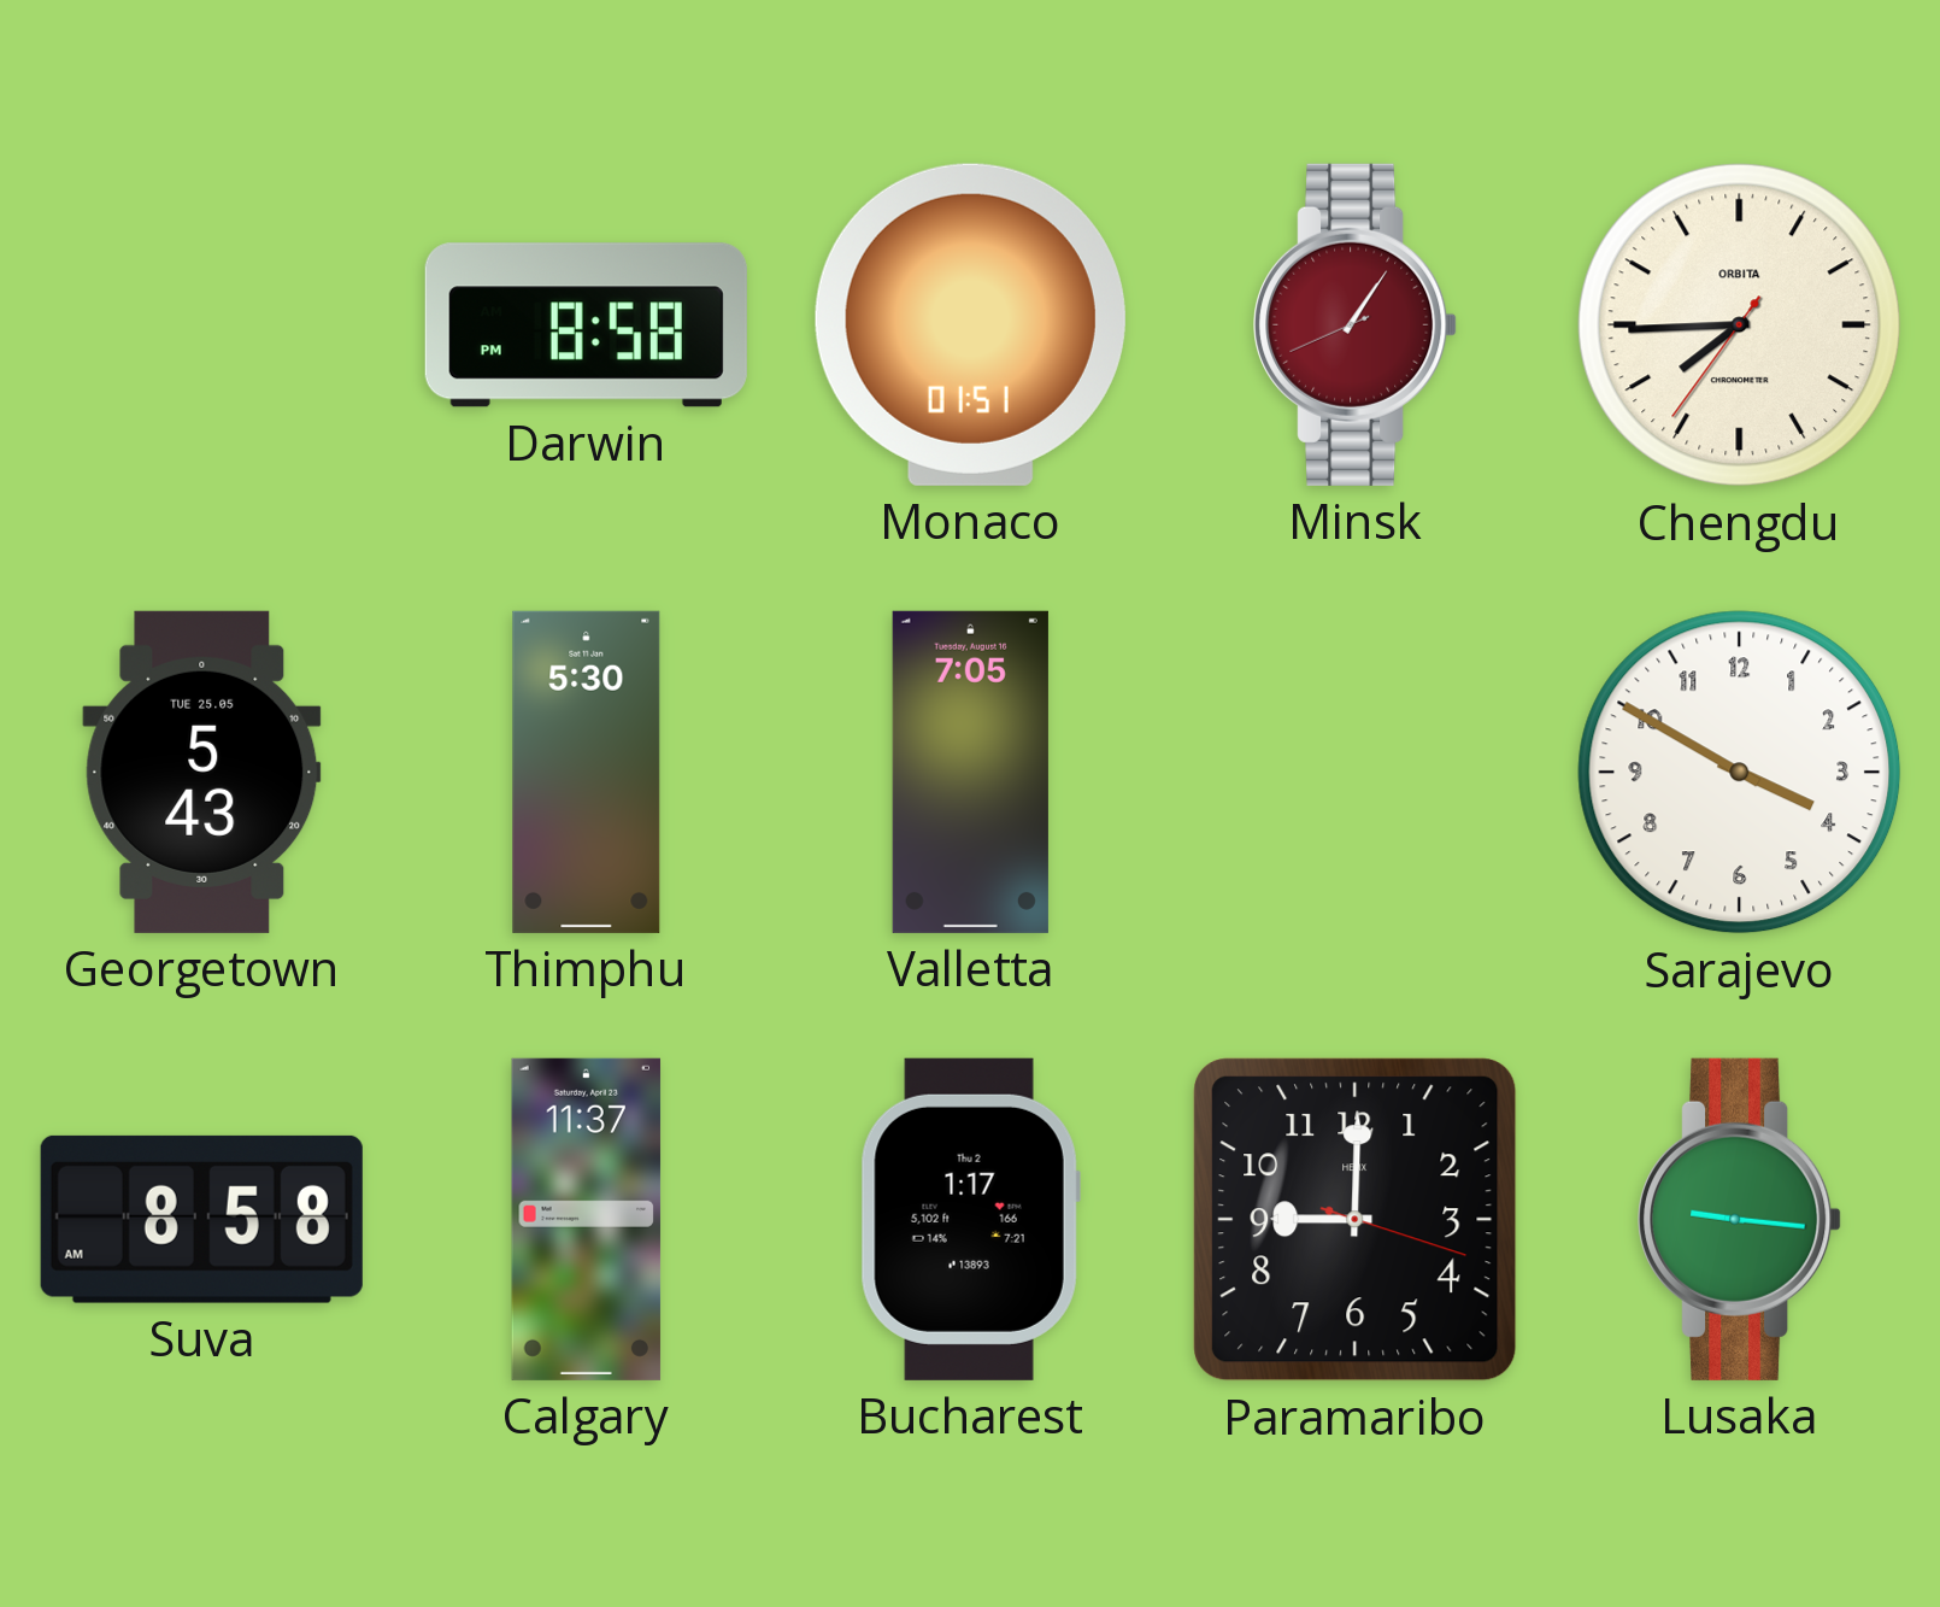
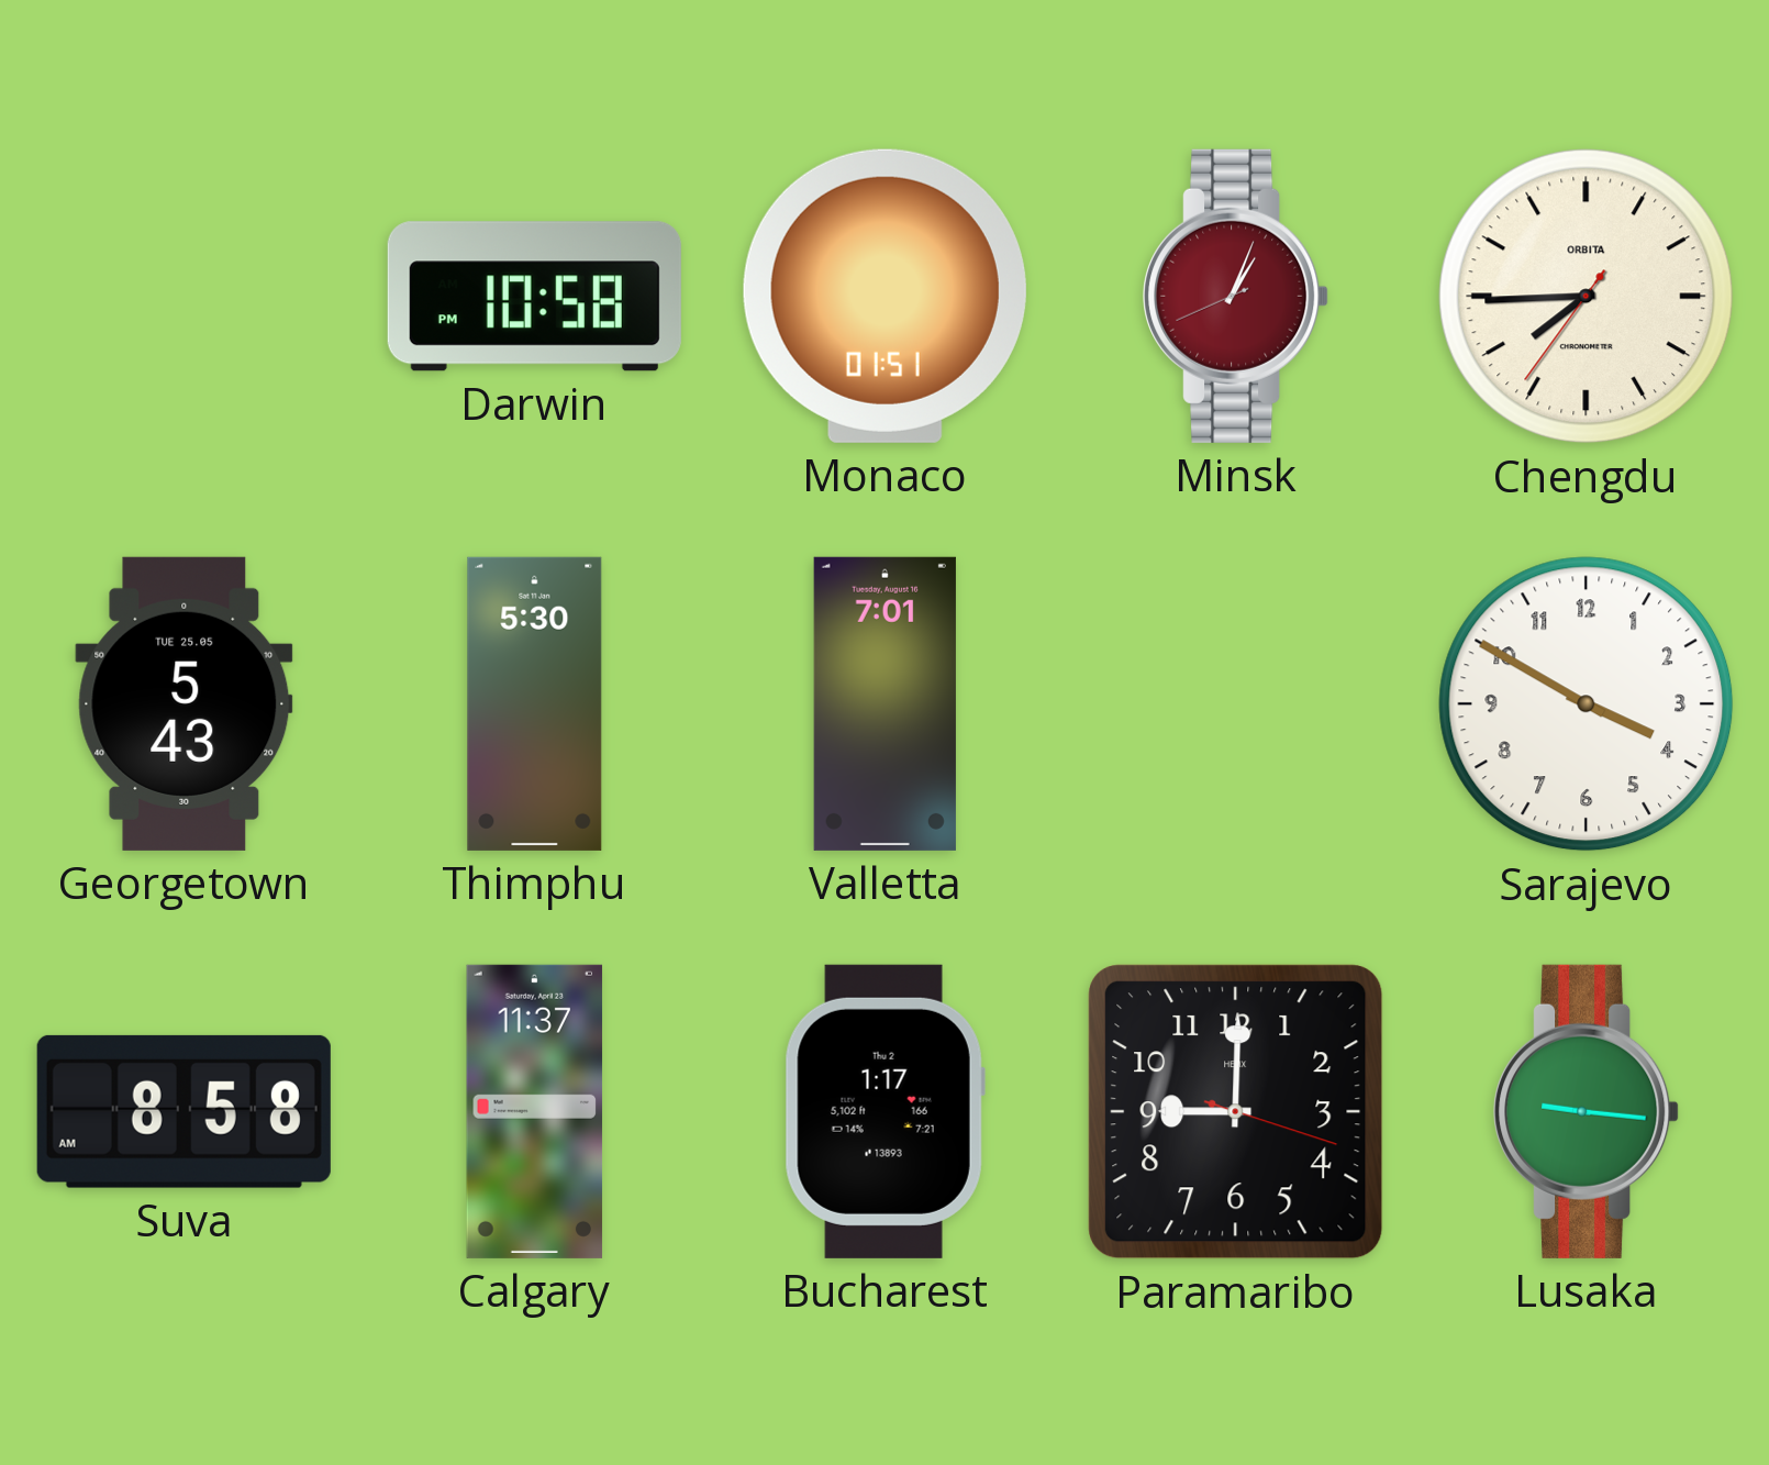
Darwin: 8:58 -> 10:58 (534, 297)
Minsk: 1:05 -> 1:03 (1236, 296)
Valletta: 7:05 -> 7:01 (884, 703)
